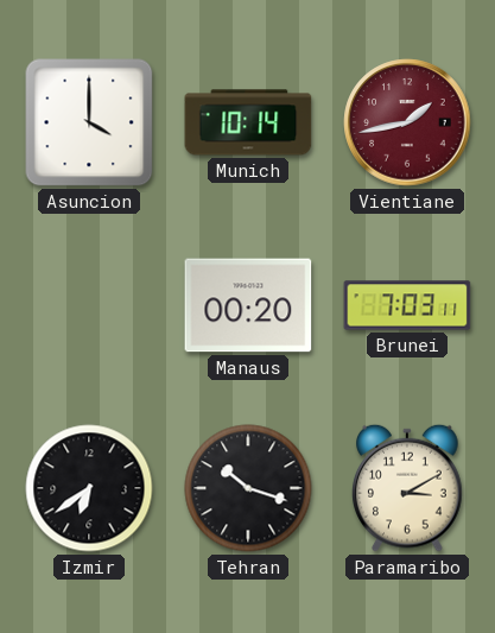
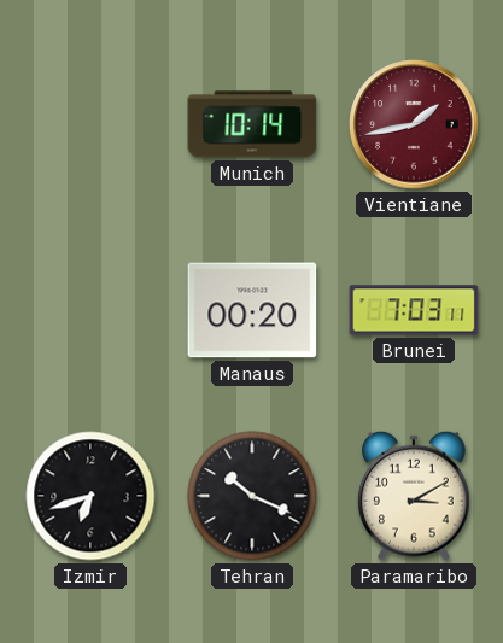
Asuncion: 4:00 -> none (89, 122)
Izmir: 6:39 -> 6:42 (90, 496)
Tehran: 10:18 -> 10:19 (252, 496)
